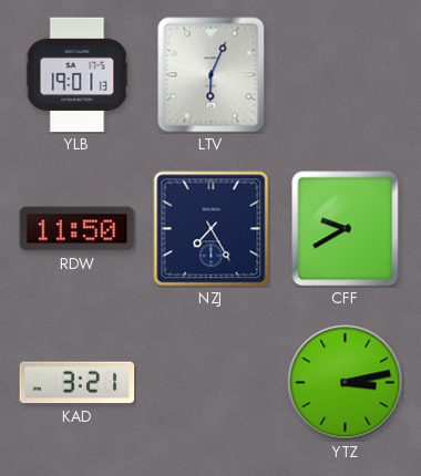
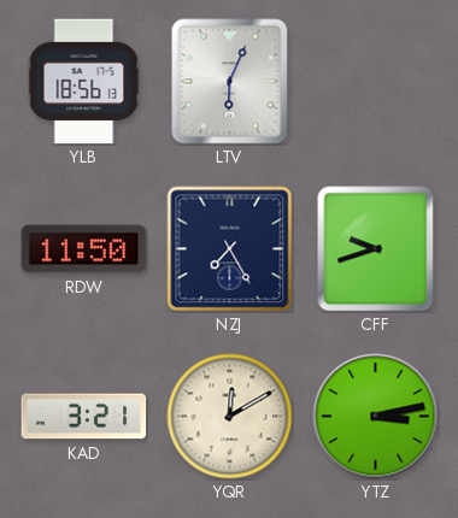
YLB: 19:01 -> 18:56 (84, 82)
CFF: 9:40 -> 9:42 (376, 249)
YQR: none -> 12:10 (230, 417)
